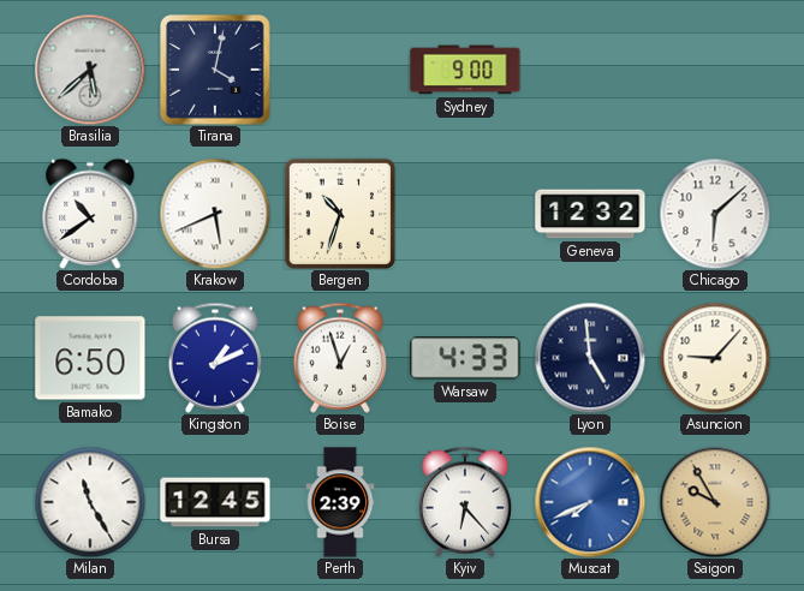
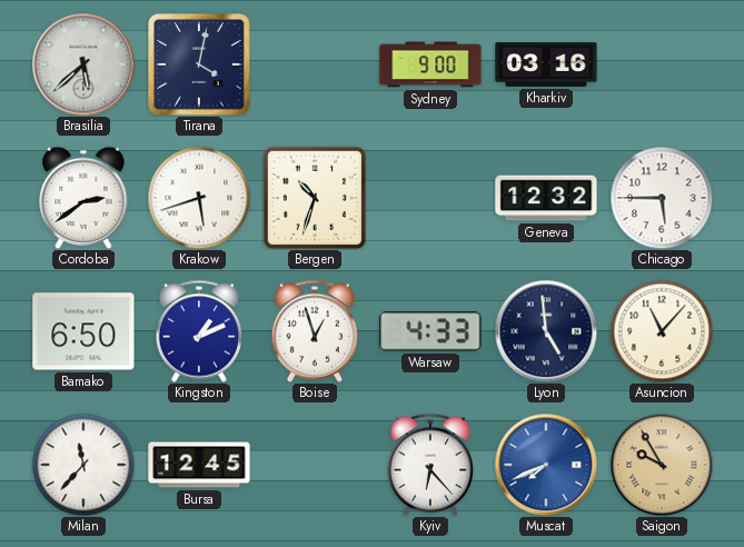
Kharkiv: none -> 03:16 (546, 66)
Cordoba: 10:39 -> 2:39 (83, 198)
Krakow: 5:41 -> 5:42 (199, 198)
Chicago: 6:08 -> 5:45 (662, 198)
Asuncion: 9:07 -> 11:07 (662, 331)
Milan: 11:25 -> 11:37 (83, 465)
Perth: 2:39 -> none (340, 502)
